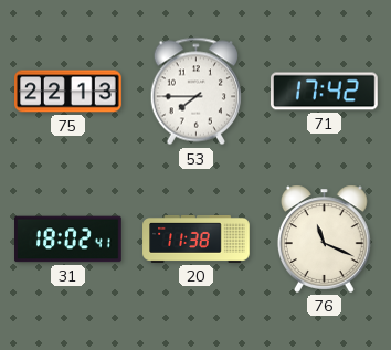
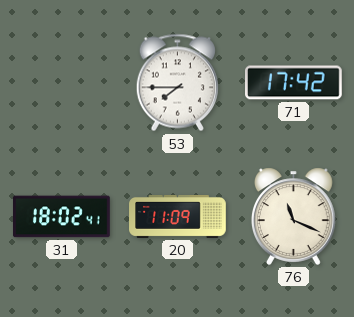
75: 22:13 -> none (68, 92)
20: 11:38 -> 11:09 (178, 216)
